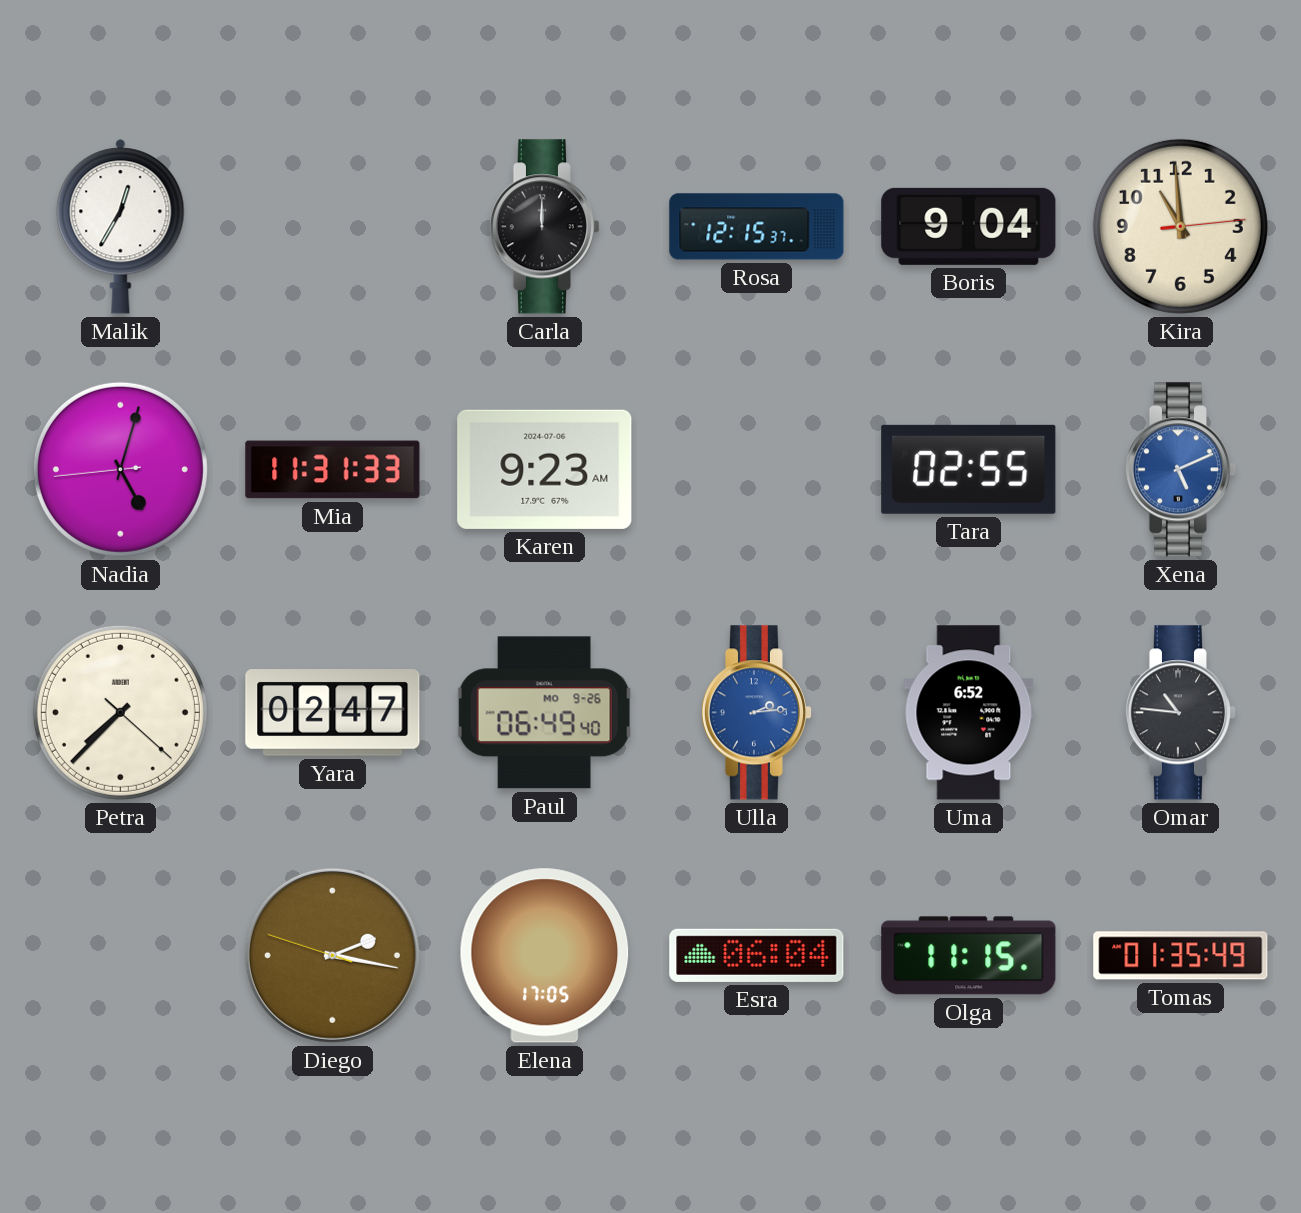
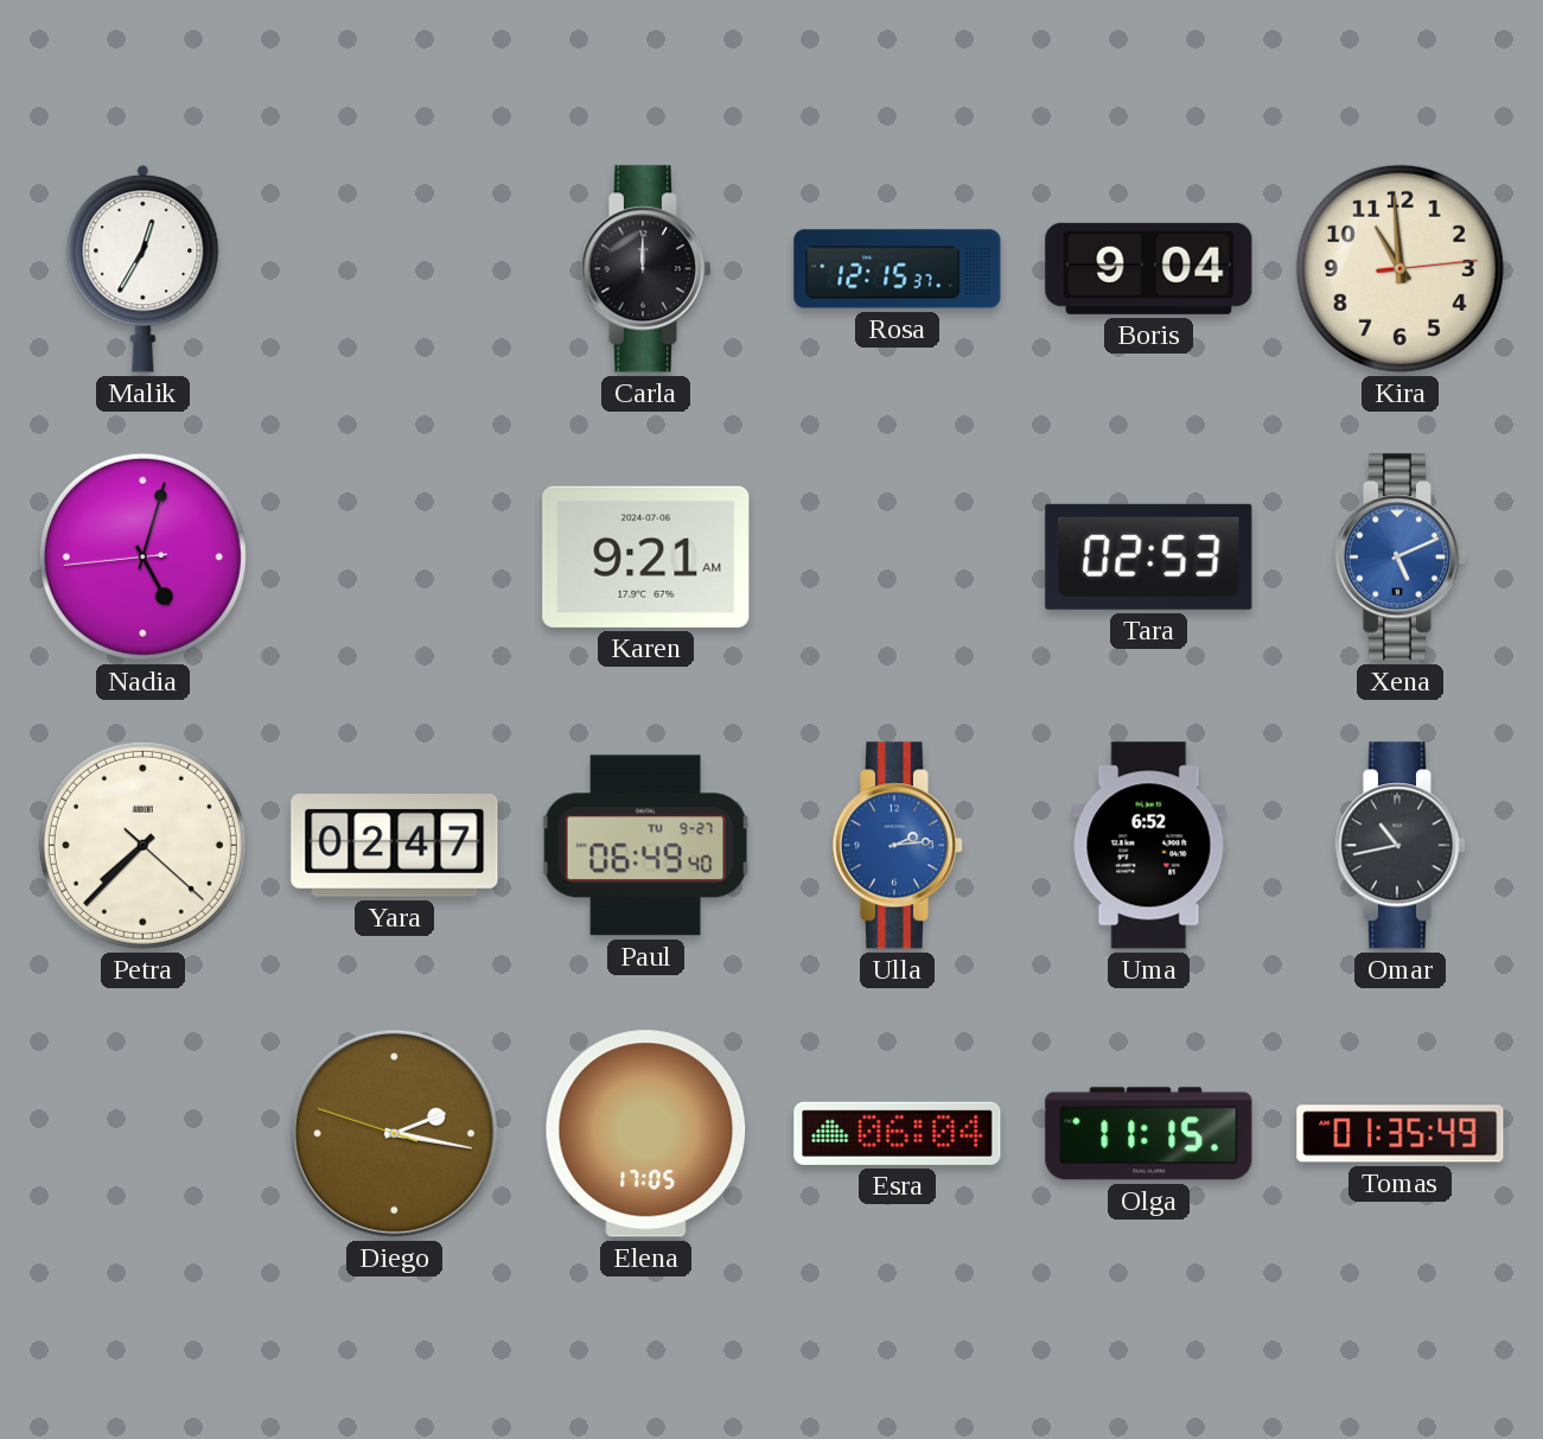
Mia: 11:31 -> none (333, 470)
Karen: 9:23 -> 9:21 (646, 556)
Tara: 02:55 -> 02:53 (1149, 556)
Paul date: MO 9-26 -> TU 9-27 (645, 846)
Omar: 10:46 -> 10:43 (1399, 846)
